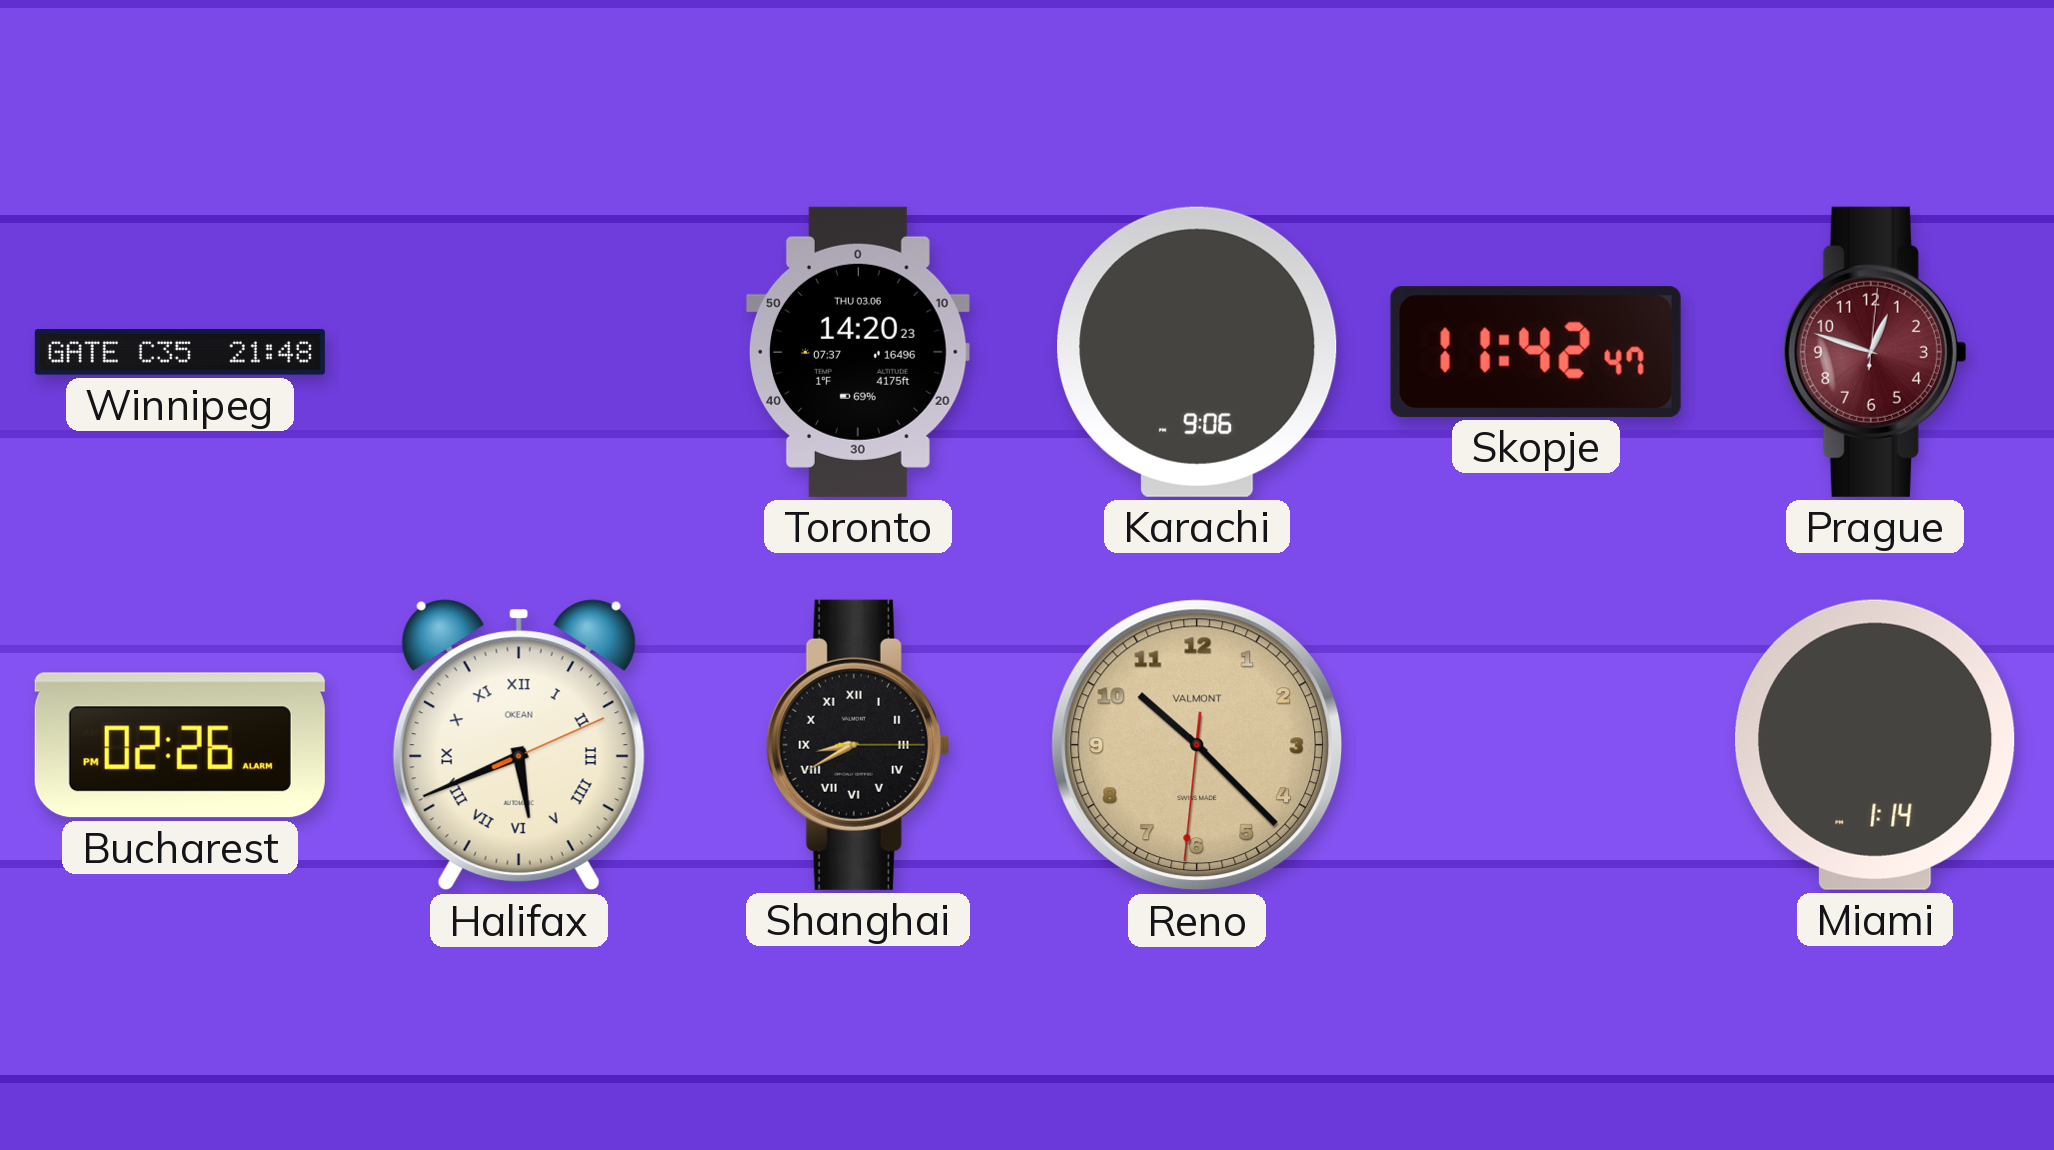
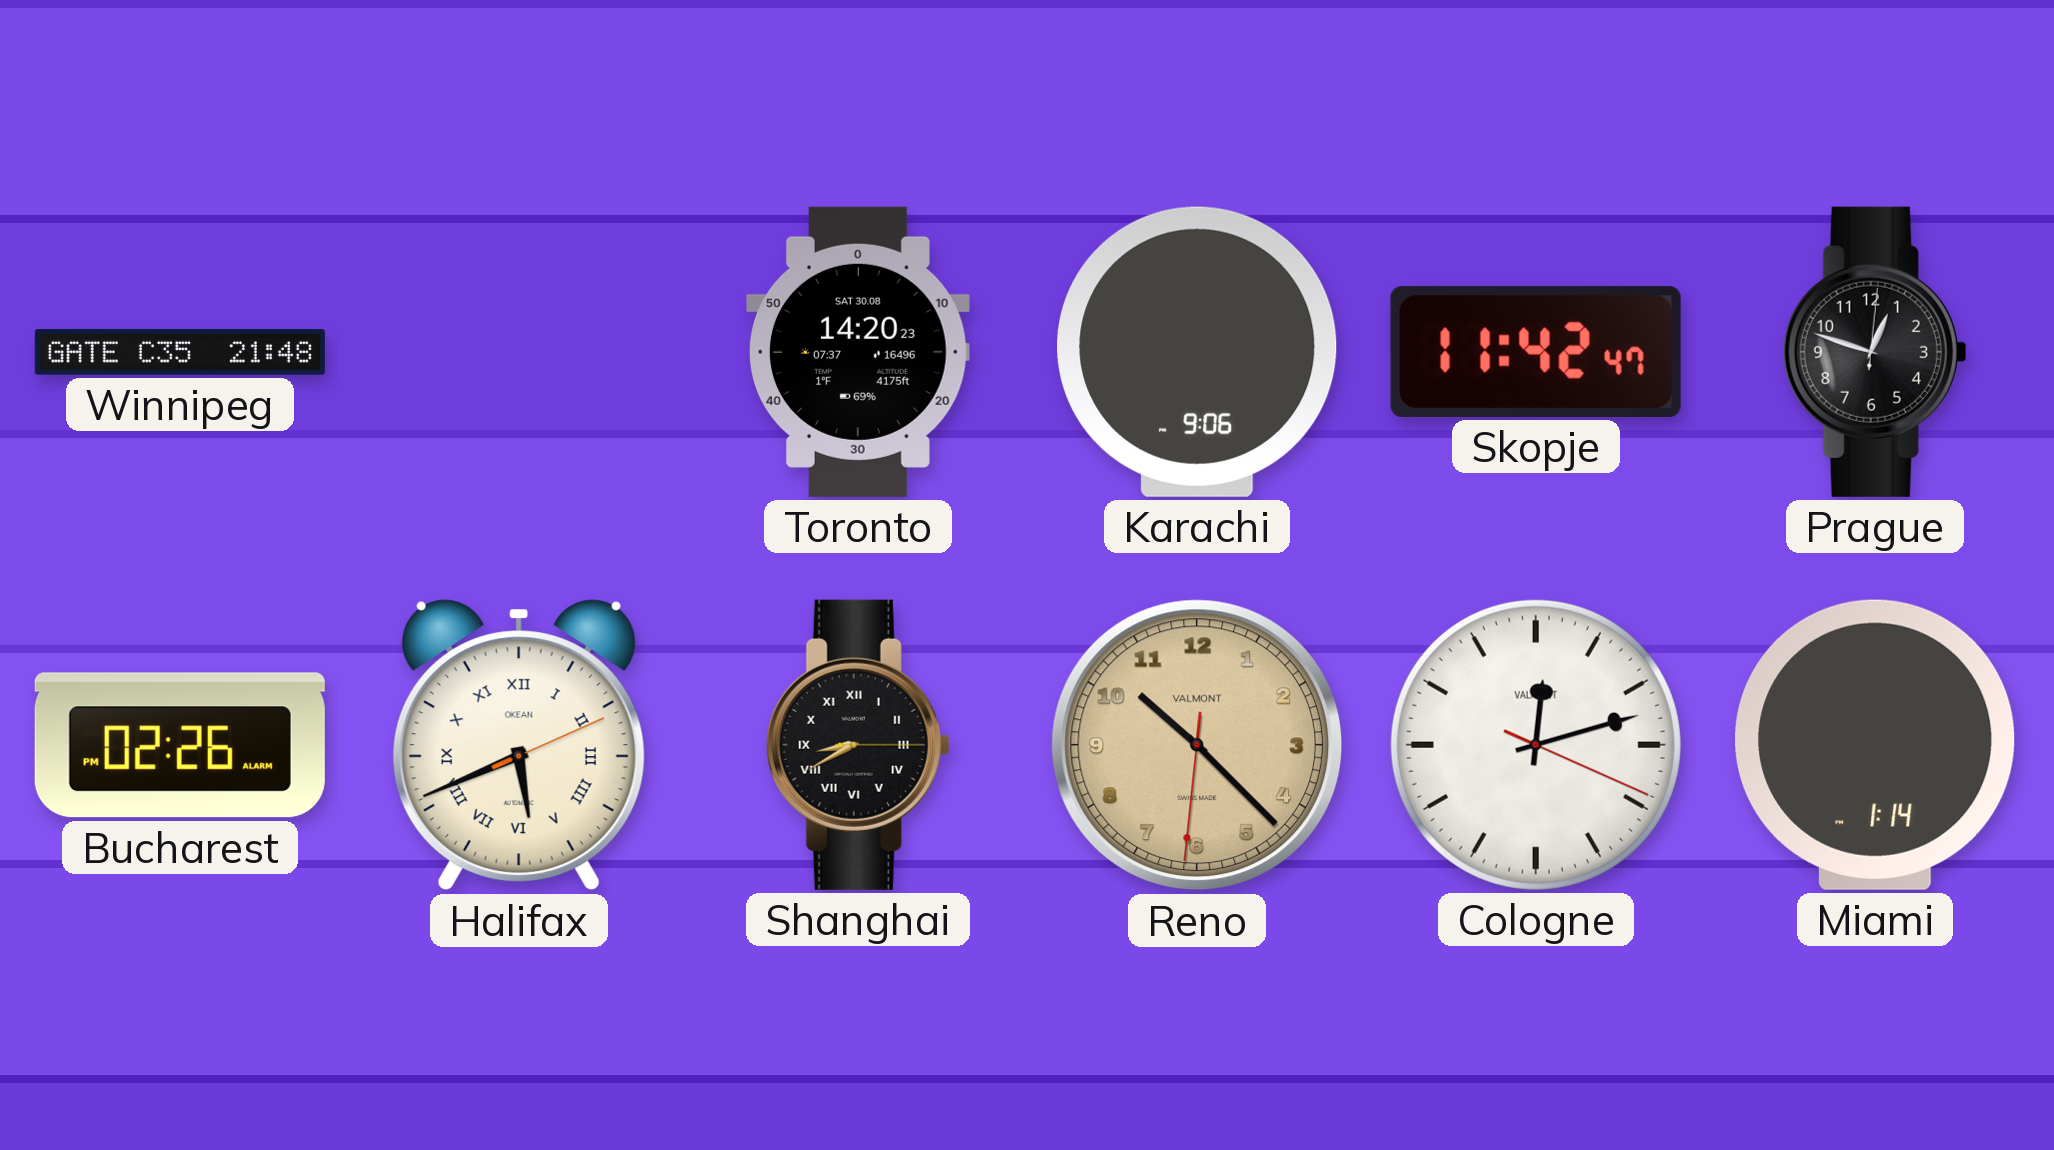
Toronto date: THU 03.06 -> SAT 30.08 (858, 352)
Prague dial: burgundy -> black (1875, 352)
Cologne: none -> 12:12 (1536, 745)
